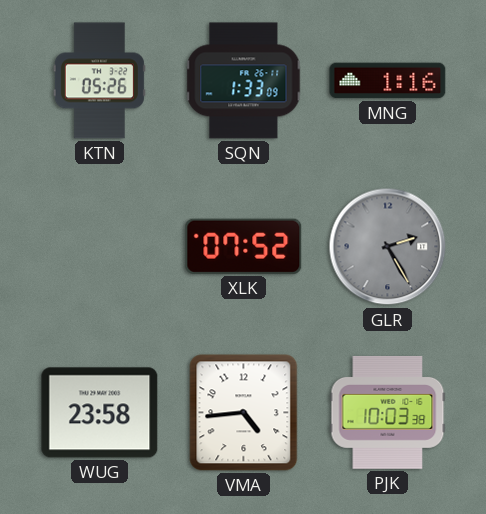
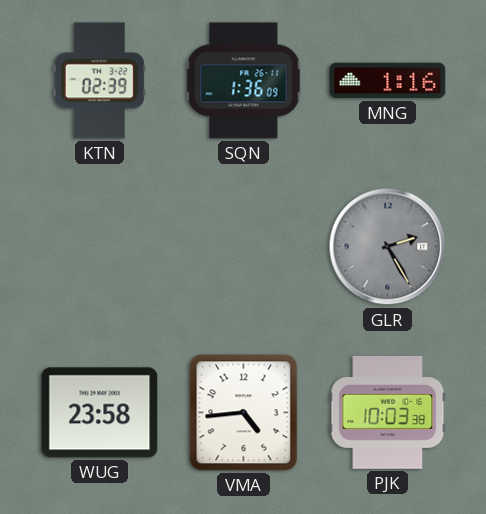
KTN: 05:26 -> 02:39 (99, 81)
SQN: 1:33 -> 1:36 (244, 81)
XLK: 07:52 -> none (244, 246)
